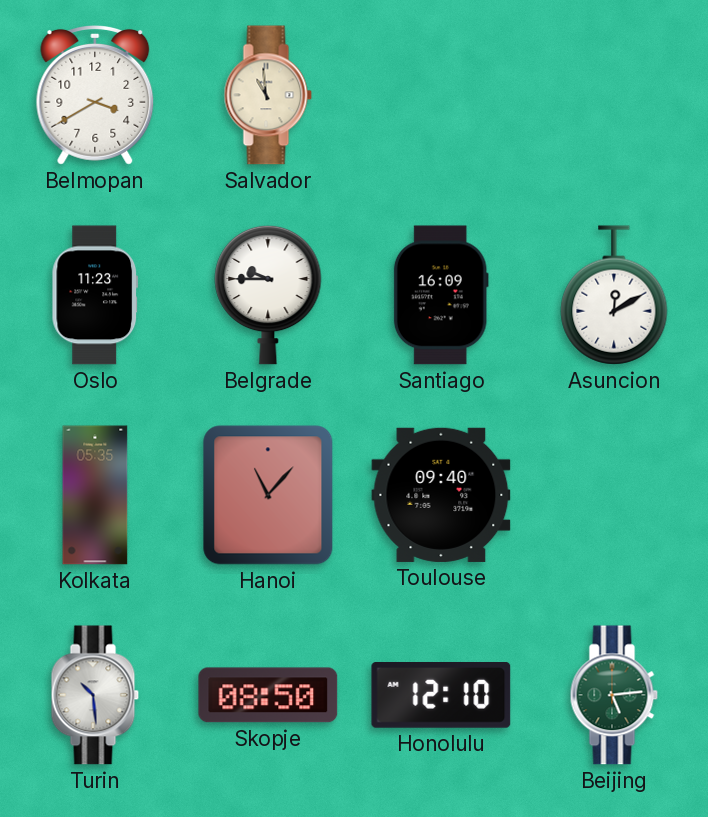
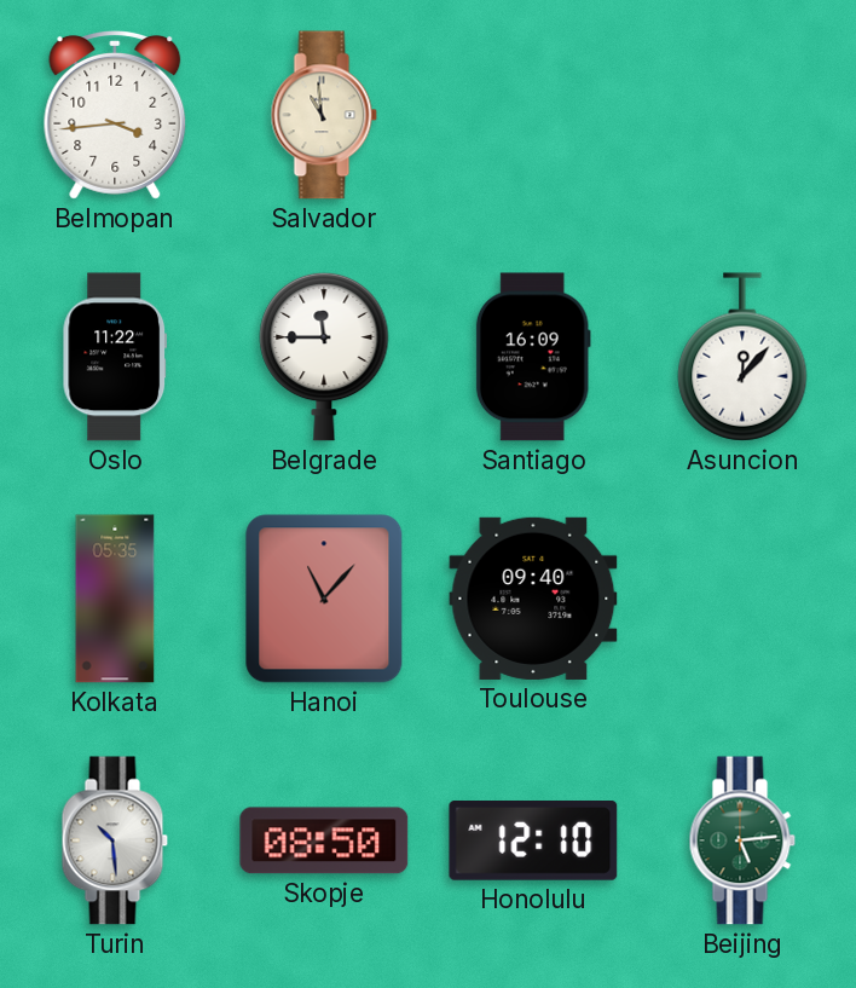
Belmopan: 3:40 -> 3:44 (115, 116)
Oslo: 11:23 -> 11:22 (115, 357)
Belgrade: 9:45 -> 11:45 (324, 357)
Asuncion: 12:10 -> 12:07 (742, 357)
